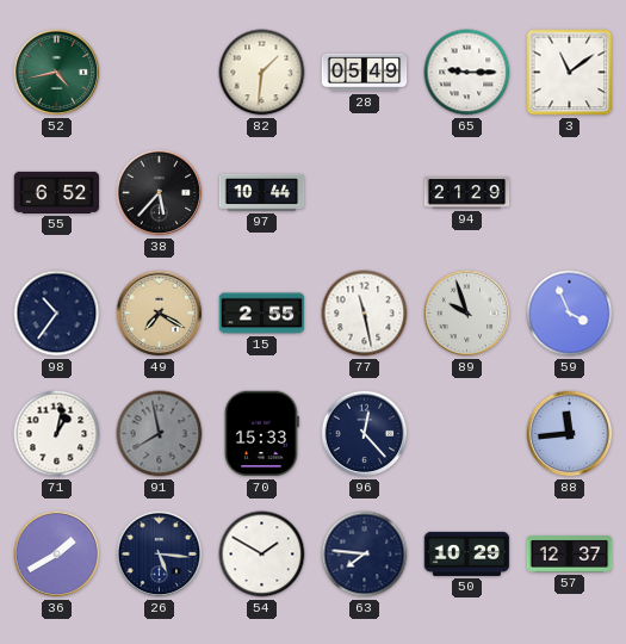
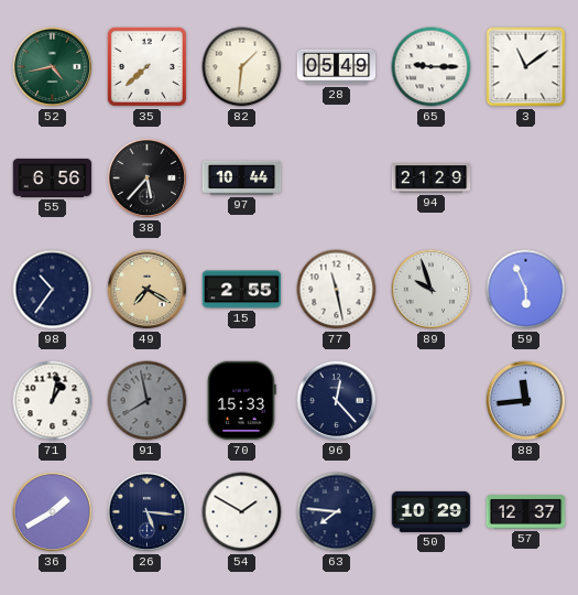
35: none -> 7:38 (146, 66)
55: 6:52 -> 6:56 (53, 177)
59: 3:56 -> 5:56 (526, 290)
